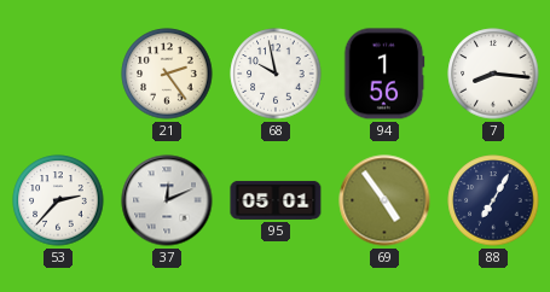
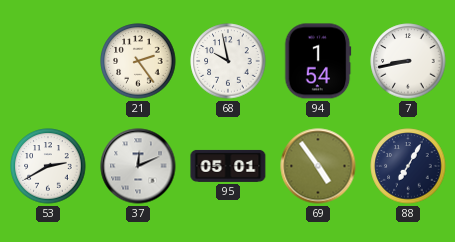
94: 1:56 -> 1:54 (318, 61)
7: 8:16 -> 8:43 (408, 61)
53: 2:37 -> 2:40 (48, 166)
